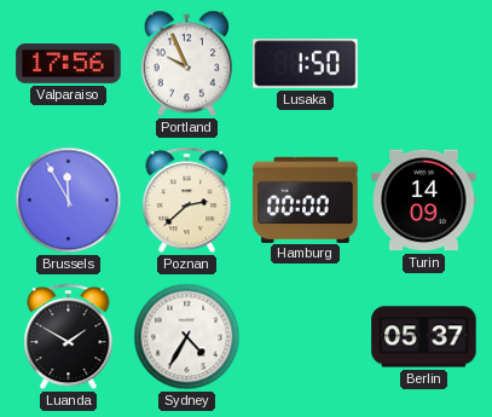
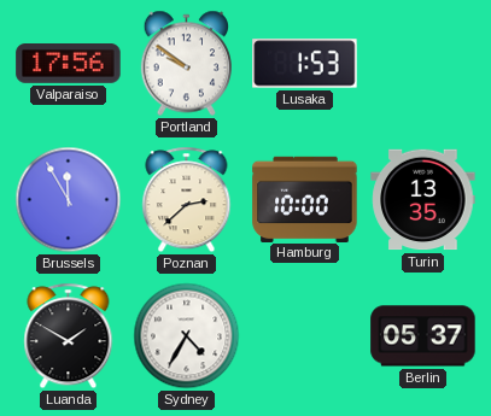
Portland: 9:56 -> 9:51 (186, 64)
Lusaka: 1:50 -> 1:53 (305, 64)
Hamburg: 00:00 -> 10:00 (305, 199)
Turin: 14:09 -> 13:35 (423, 200)
